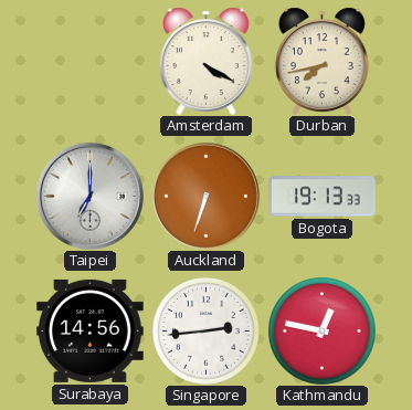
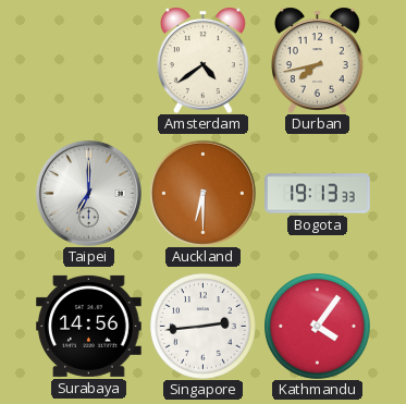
Amsterdam: 4:20 -> 4:39 (202, 60)
Auckland: 6:33 -> 6:30 (202, 193)
Kathmandu: 12:47 -> 4:06 (318, 327)
